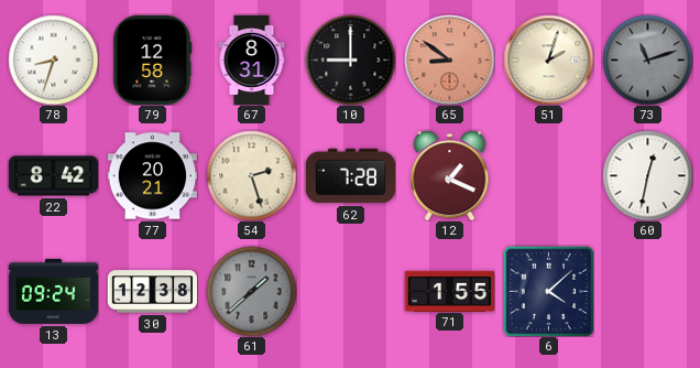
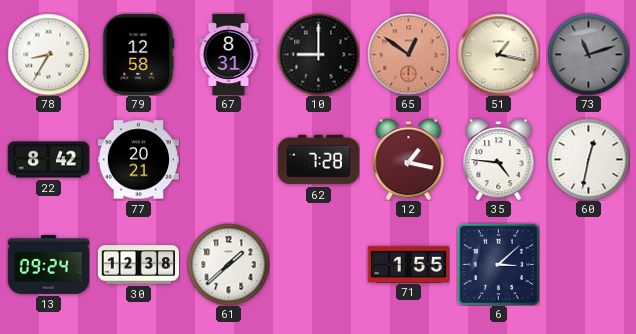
78: 8:33 -> 8:35 (48, 54)
65: 8:51 -> 12:51 (408, 54)
51: 2:03 -> 1:17 (498, 54)
54: 2:27 -> none (251, 175)
12: 1:19 -> 1:17 (409, 159)
35: none -> 4:46 (499, 159)
61 dial: grey -> white (228, 264)
6: 4:08 -> 3:08 (498, 264)
